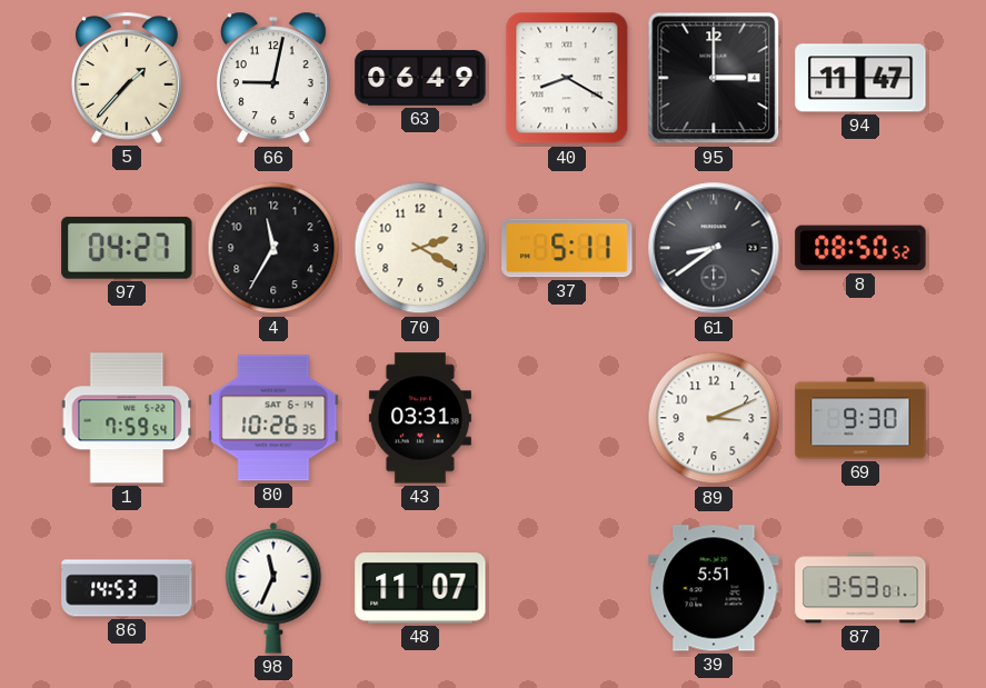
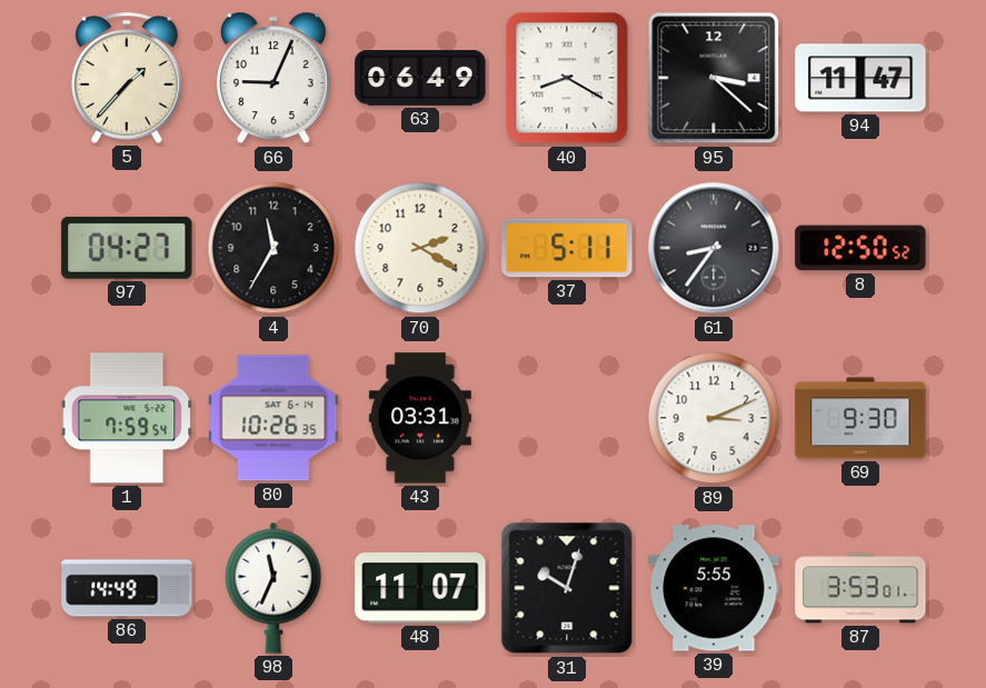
66: 9:02 -> 9:04 (273, 78)
95: 3:00 -> 3:22 (714, 78)
61: 8:39 -> 8:36 (714, 248)
8: 08:50 -> 12:50 (860, 248)
86: 14:53 -> 14:49 (127, 588)
31: none -> 10:03 (567, 588)
39: 5:51 -> 5:55 (714, 588)
